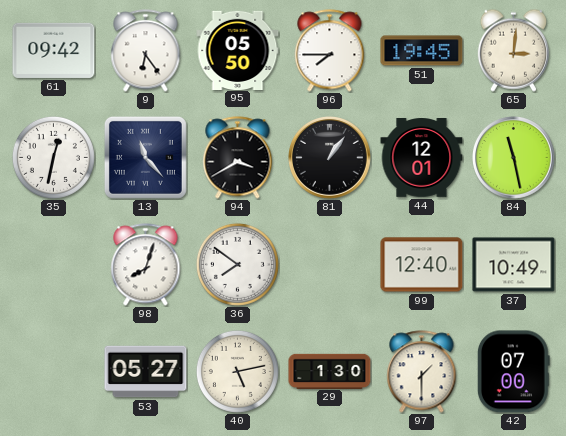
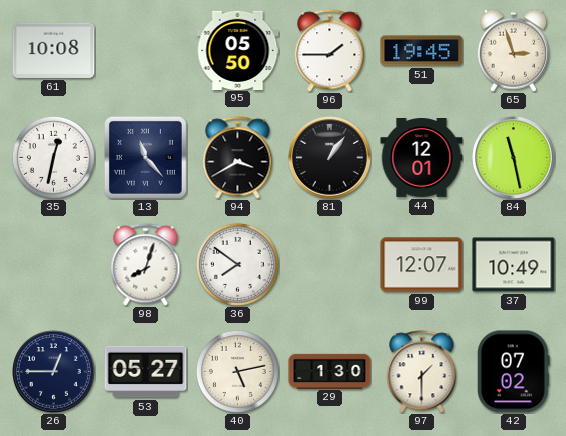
61: 09:42 -> 10:08 (54, 50)
9: 6:24 -> none (146, 51)
96: 7:45 -> 1:45 (330, 51)
65: 3:01 -> 2:57 (513, 50)
99: 12:40 -> 12:07 (422, 265)
26: none -> 12:45 (54, 372)
42: 07:00 -> 07:02 (513, 372)
